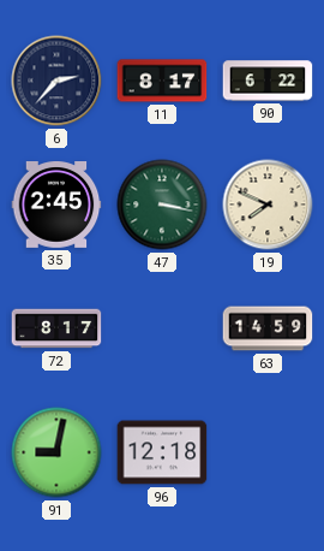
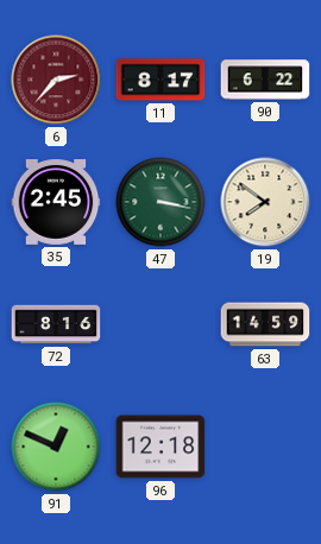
6 dial: navy -> burgundy (56, 80)
19: 7:49 -> 7:51 (265, 202)
72: 8:17 -> 8:16 (56, 324)
91: 9:02 -> 12:49 (56, 447)
